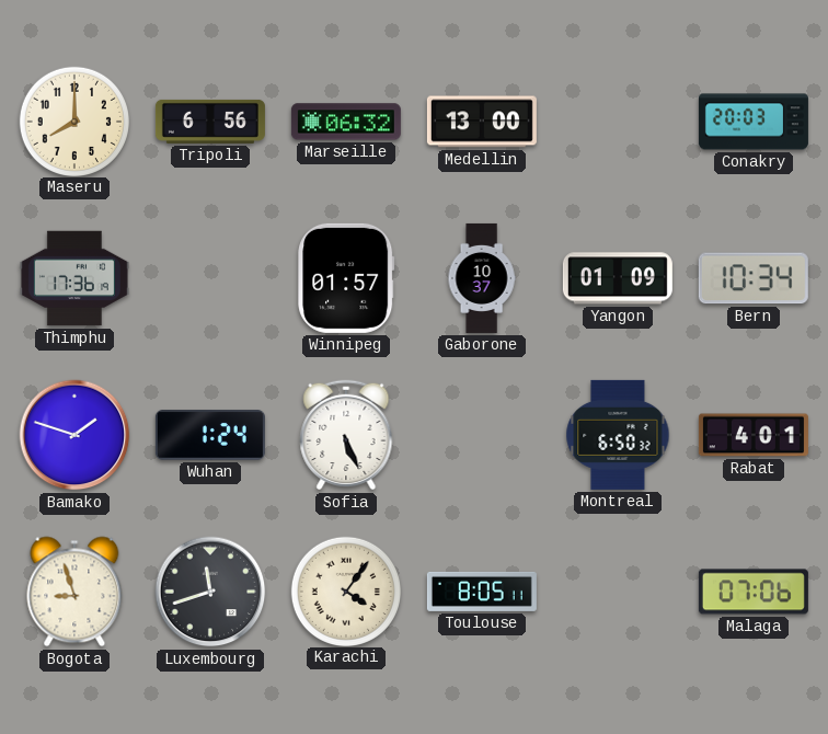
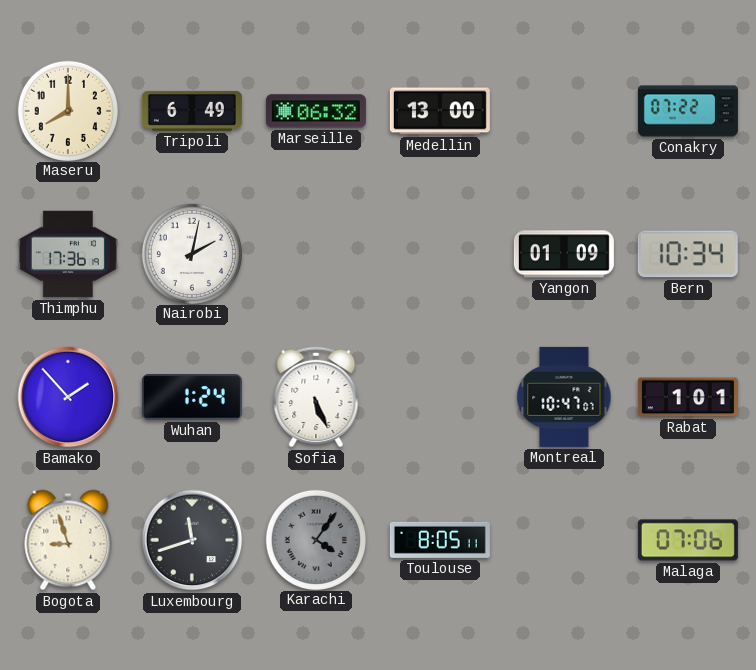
Tripoli: 6:56 -> 6:49 (192, 111)
Conakry: 20:03 -> 07:22 (688, 111)
Nairobi: none -> 2:02 (191, 253)
Winnipeg: 01:57 -> none (346, 278)
Gaborone: 10:37 -> none (482, 278)
Bamako: 1:48 -> 1:53 (68, 397)
Montreal: 6:50 -> 10:47 (564, 397)
Rabat: 4:01 -> 1:01 (688, 397)
Karachi dial: cream -> grey (315, 539)
